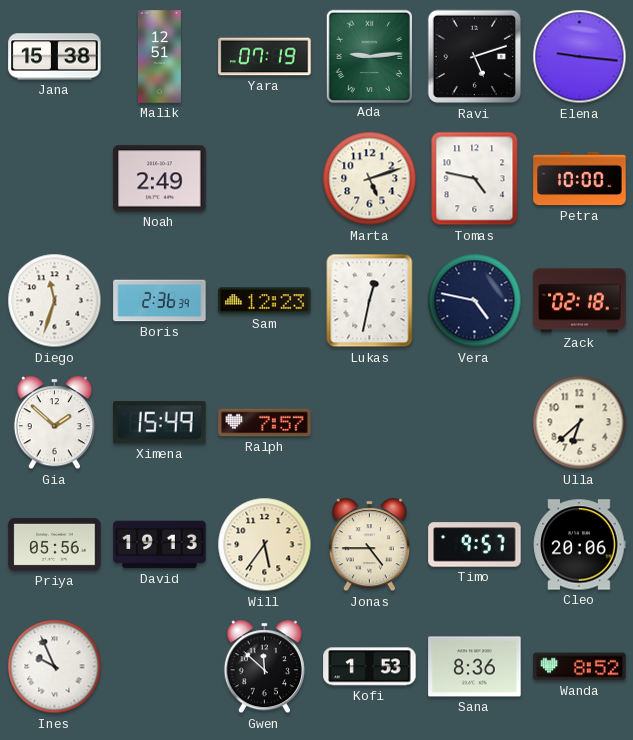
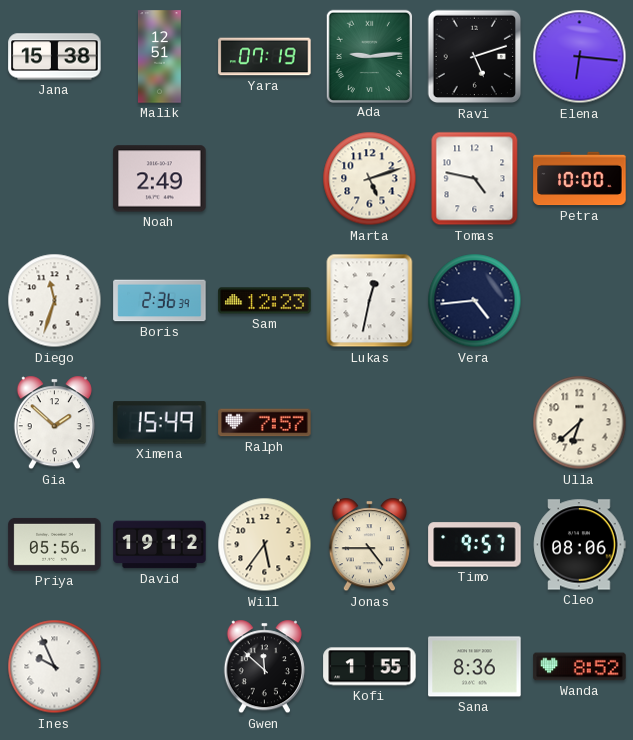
Elena: 9:16 -> 6:16 (580, 57)
Vera: 4:47 -> 4:44 (475, 301)
Zack: 02:18 -> none (580, 301)
David: 19:13 -> 19:12 (160, 545)
Cleo: 20:06 -> 08:06 (580, 545)
Kofi: 1:53 -> 1:55 (370, 667)
